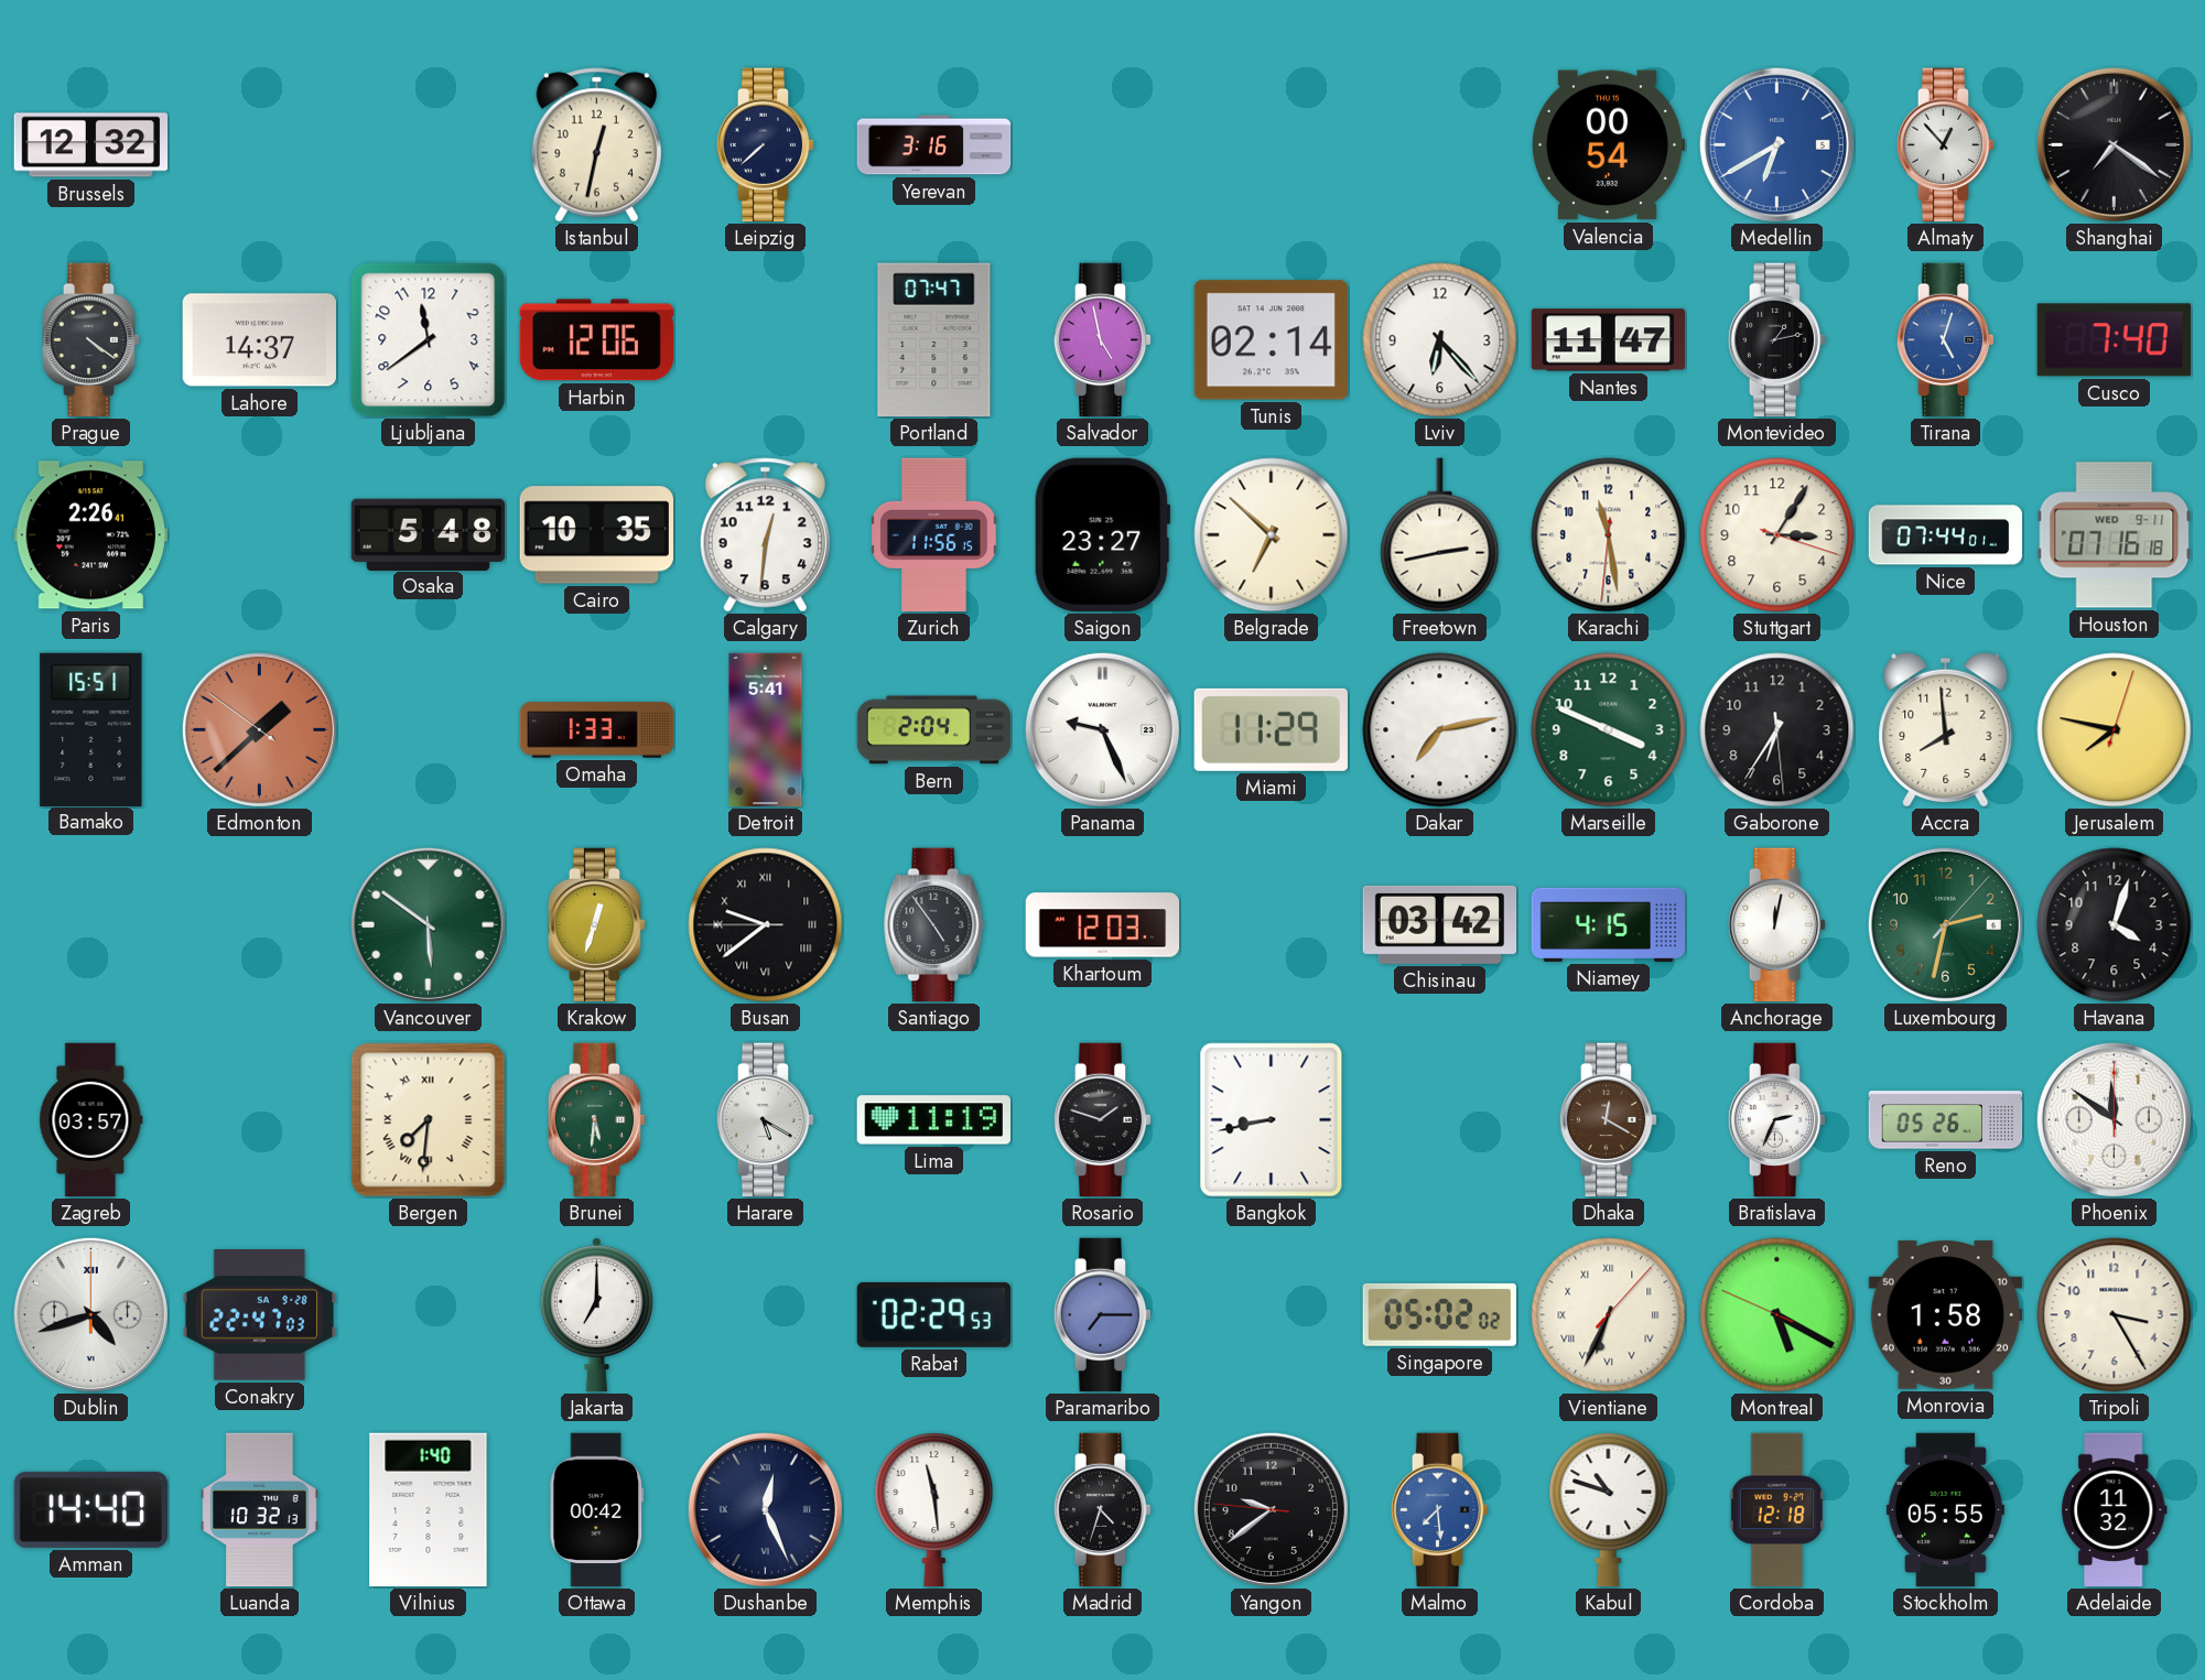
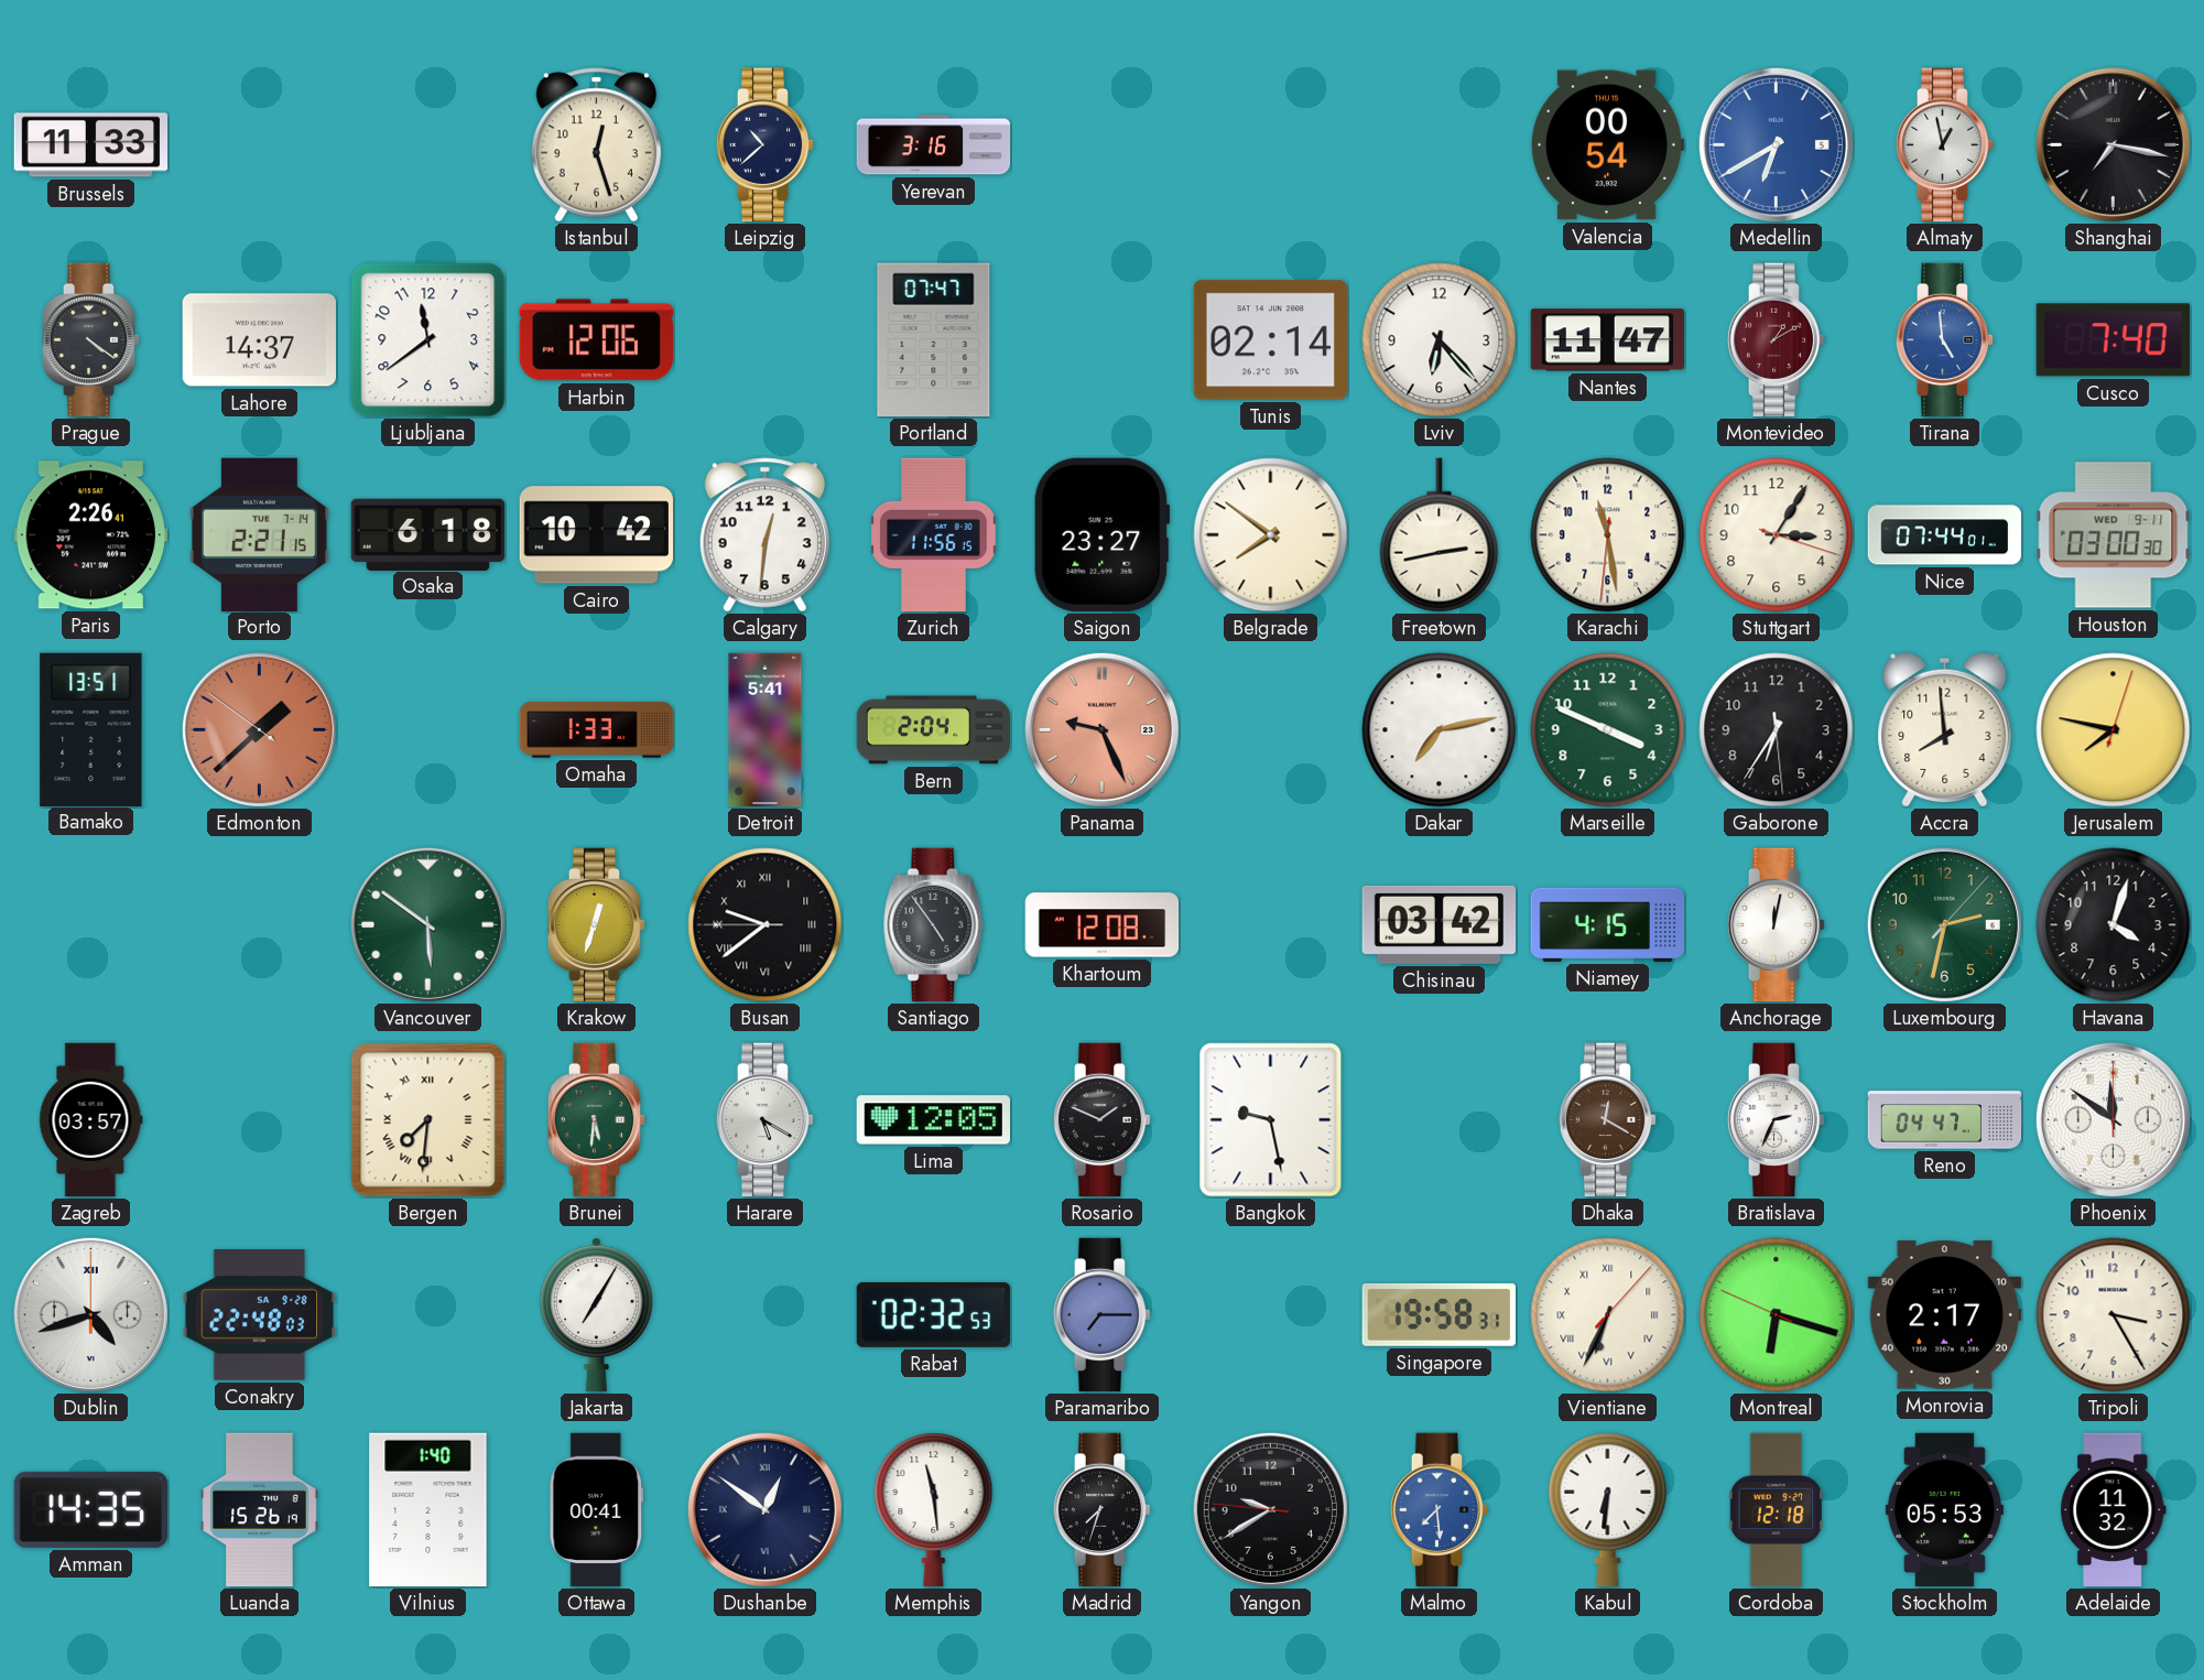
Brussels: 12:32 -> 11:33 (91, 145)
Istanbul: 12:32 -> 12:27 (596, 145)
Leipzig: 7:38 -> 10:38 (766, 145)
Almaty: 12:53 -> 12:58 (1945, 145)
Shanghai: 7:21 -> 7:17 (2113, 144)
Salvador: 4:58 -> none (1103, 340)
Montevideo: 1:13 -> 1:10 (1777, 340)
Montevideo dial: black -> burgundy (1777, 340)
Tirana: 5:03 -> 4:59 (1945, 340)
Porto: none -> 2:21 (259, 534)
Osaka: 5:48 -> 6:18 (427, 534)
Cairo: 10:35 -> 10:42 (596, 535)
Belgrade: 6:52 -> 7:51 (1271, 535)
Houston: 07:16 -> 03:00 (2114, 535)
Bamako: 15:51 -> 13:51 (91, 729)
Panama dial: white -> salmon (1101, 729)
Miami: 11:29 -> none (1271, 729)
Khartoum: 12:03 -> 12:08 (1103, 925)
Lima: 11:19 -> 12:05 (933, 1120)
Rosario: 1:48 -> 1:49 (1103, 1120)
Bangkok: 8:43 -> 9:28 (1271, 1120)
Reno: 05:26 -> 04:47 (1945, 1120)
Conakry: 22:47 -> 22:48 (259, 1315)
Jakarta: 7:00 -> 7:05 (596, 1315)
Rabat: 02:29 -> 02:32 (933, 1314)
Singapore: 05:02 -> 19:58 (1438, 1314)
Montreal: 5:19 -> 6:17 (1777, 1315)
Monrovia: 1:58 -> 2:17 (1945, 1315)
Amman: 14:40 -> 14:35 (90, 1509)
Luanda: 10:32 -> 15:26 (260, 1510)
Ottawa: 00:42 -> 00:41 (597, 1510)
Dushanbe: 12:26 -> 12:51 (764, 1509)
Madrid: 4:33 -> 7:33 (1103, 1510)
Yangon: 9:38 -> 9:39 (1270, 1509)
Kabul: 10:48 -> 6:31 (1608, 1510)
Stockholm: 05:55 -> 05:53 (1944, 1510)
